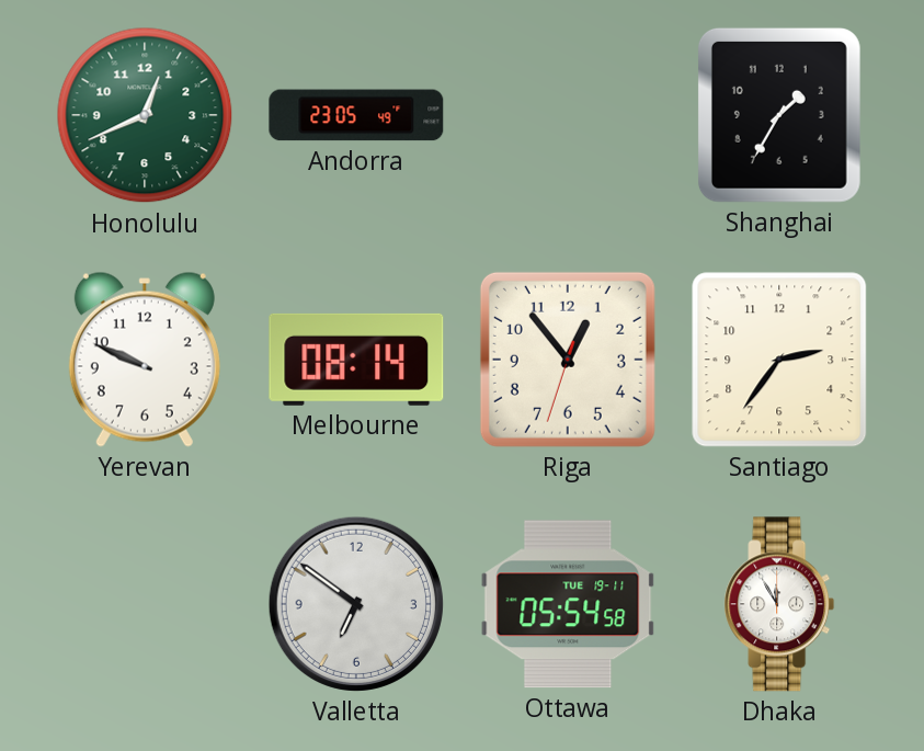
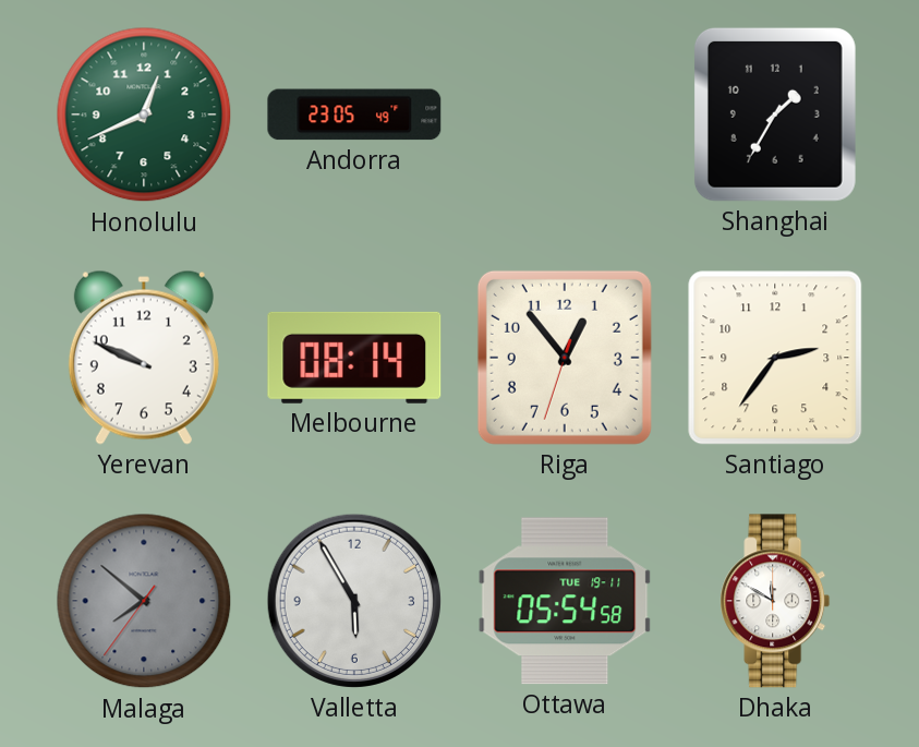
Malaga: none -> 7:51 (144, 601)
Valletta: 6:51 -> 5:55 (354, 601)
Dhaka: 11:55 -> 11:50 (775, 601)
